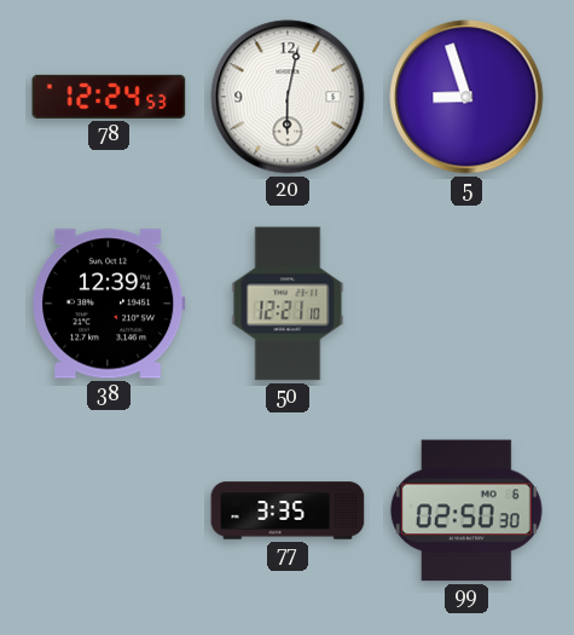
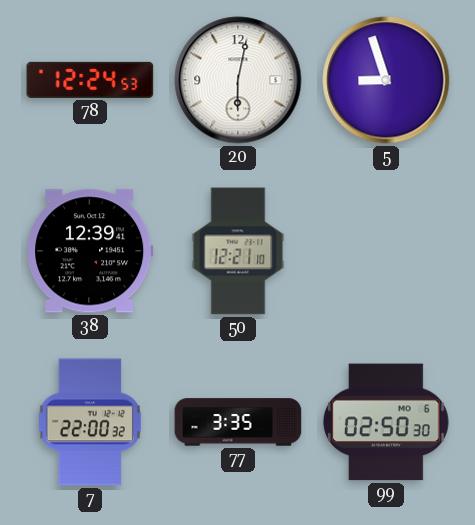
7: none -> 22:00 (90, 422)
